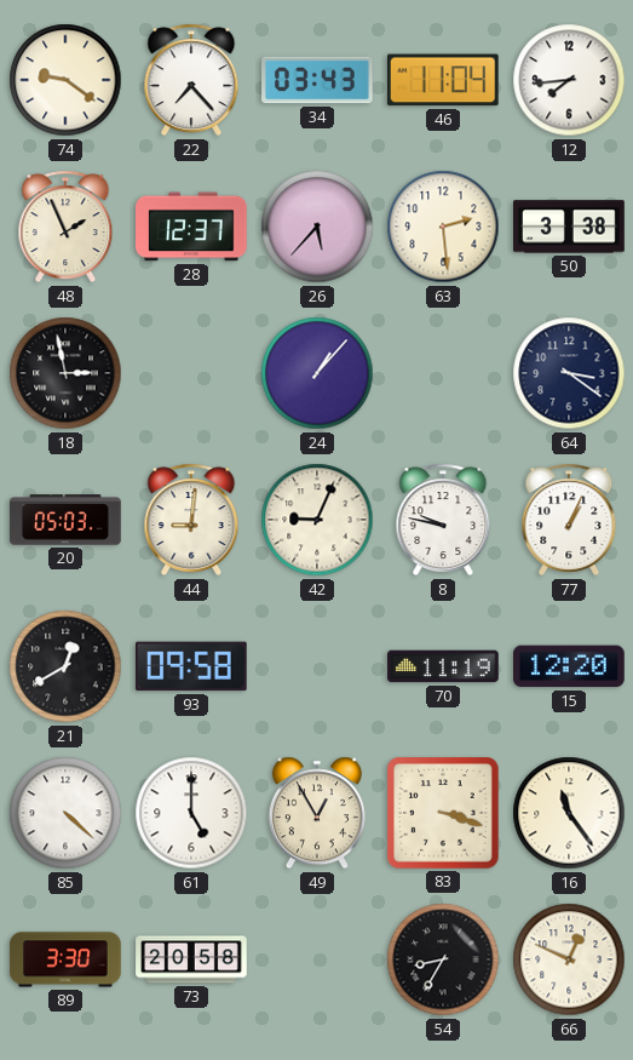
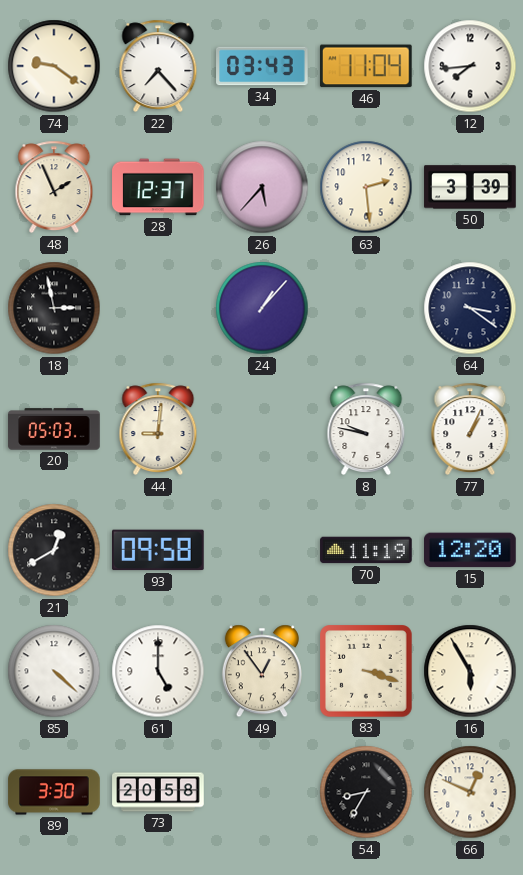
50: 3:38 -> 3:39 (470, 187)
42: 9:04 -> none (317, 520)
49: 12:55 -> 12:54 (262, 671)
16: 11:24 -> 5:55 (470, 671)
